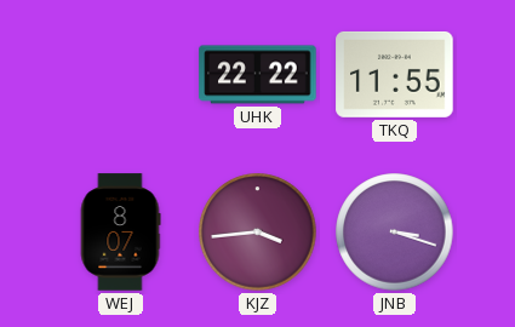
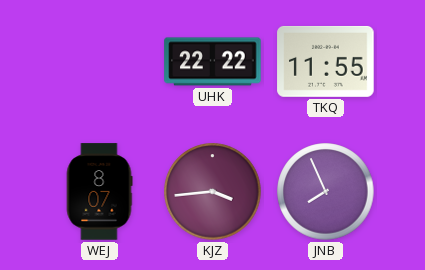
JNB: 3:18 -> 7:56 (326, 192)
